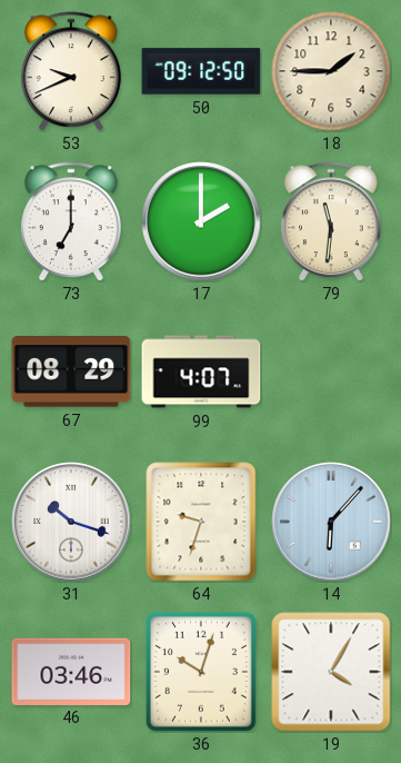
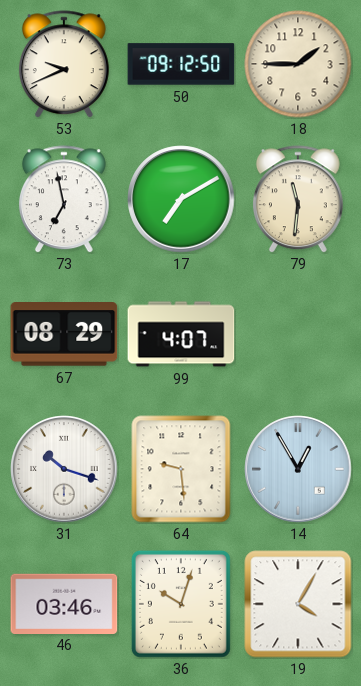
73: 7:00 -> 6:58 (64, 199)
17: 2:00 -> 7:10 (181, 199)
64: 9:33 -> 9:29 (181, 469)
14: 6:07 -> 12:55 (298, 469)
